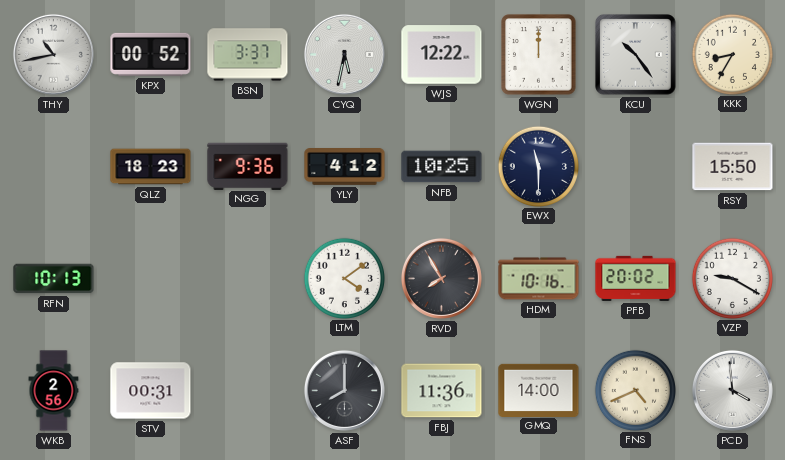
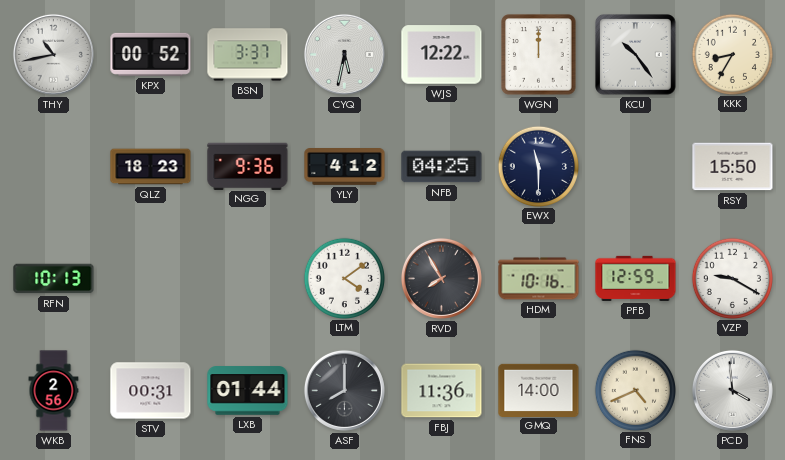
NFB: 10:25 -> 04:25 (442, 167)
PFB: 20:02 -> 12:59 (636, 278)
LXB: none -> 01:44 (248, 391)
